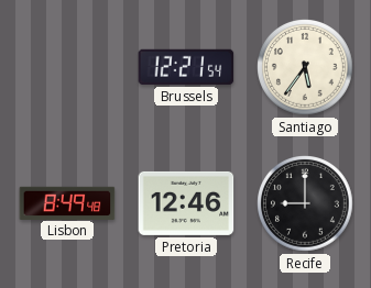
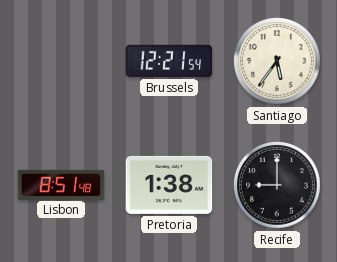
Lisbon: 8:49 -> 8:51 (61, 184)
Pretoria: 12:46 -> 1:38 (169, 185)
